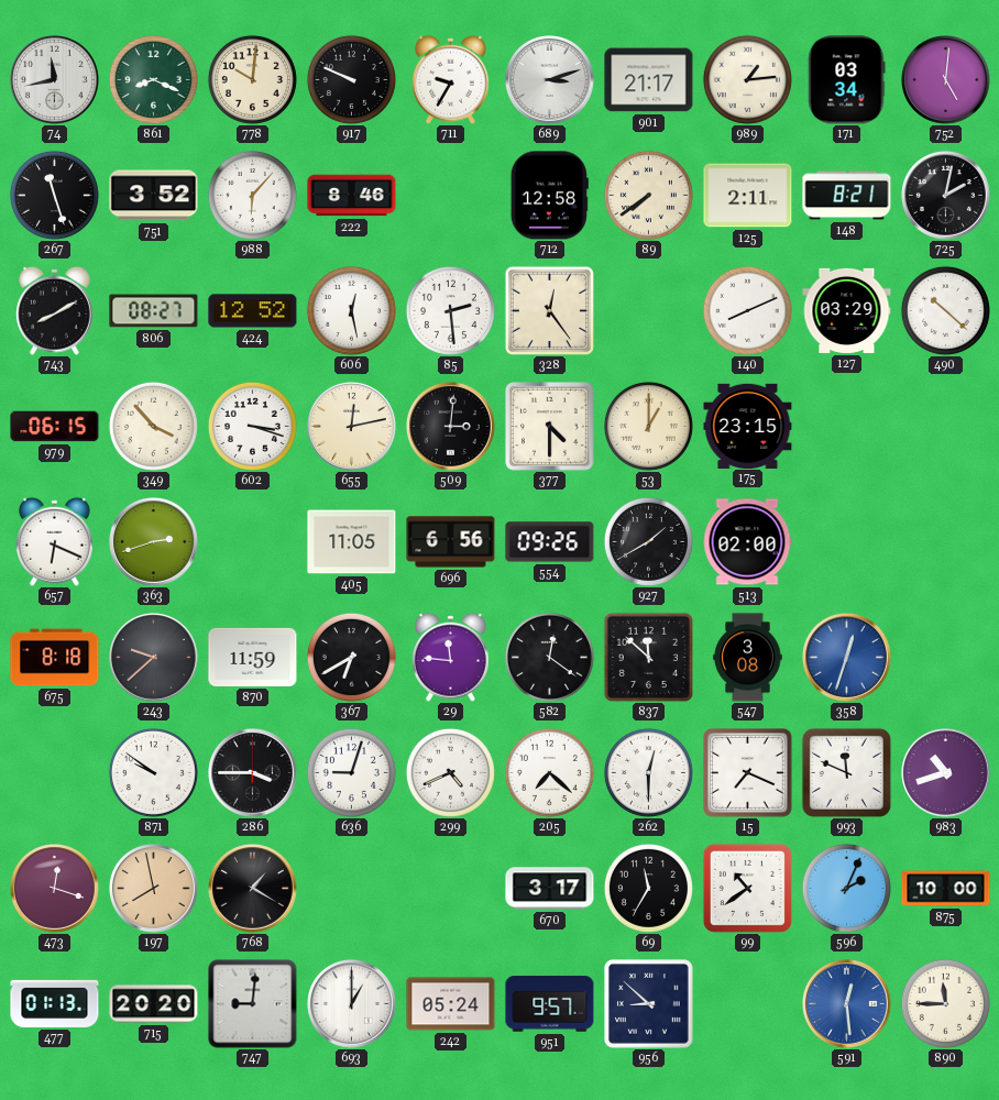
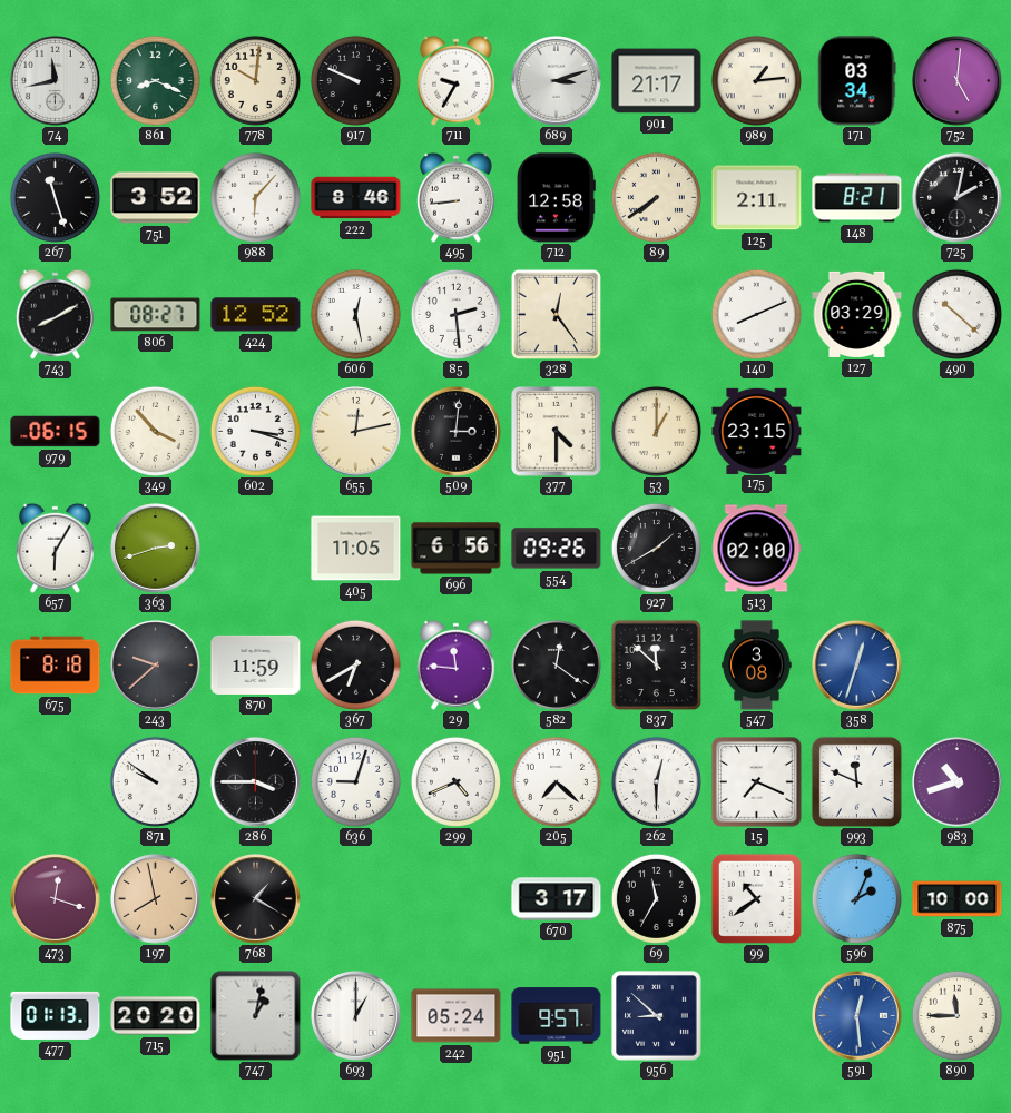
495: none -> 8:44 (455, 197)
657: 6:19 -> 6:05 (55, 548)
747: 9:01 -> 1:02 (256, 1016)
